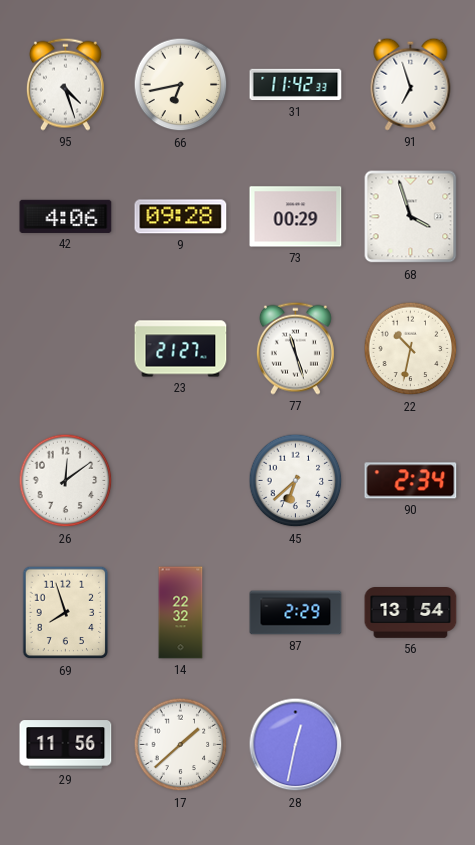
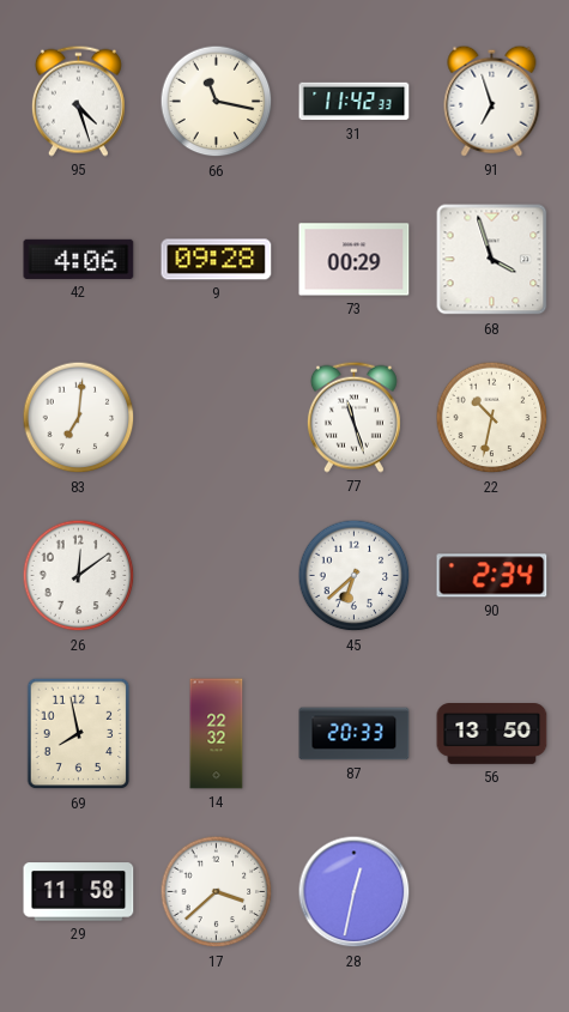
66: 6:43 -> 11:17 (217, 102)
83: none -> 7:01 (79, 418)
23: 21:27 -> none (181, 349)
69: 7:57 -> 7:58 (79, 734)
87: 2:29 -> 20:33 (355, 734)
56: 13:54 -> 13:50 (492, 734)
29: 11:56 -> 11:58 (79, 892)
17: 1:38 -> 3:38 (217, 892)
